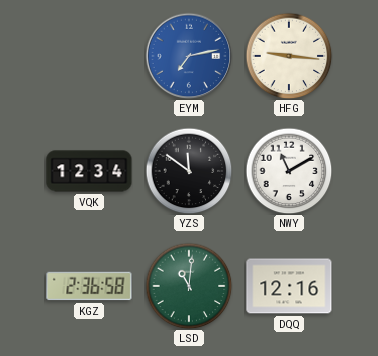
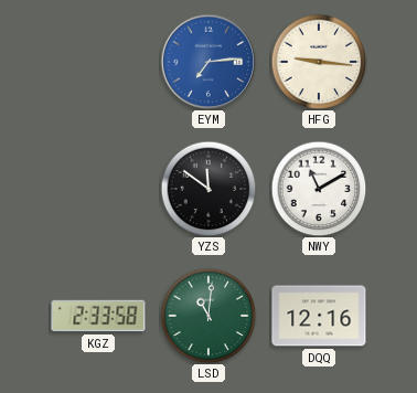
EYM: 7:13 -> 7:14 (209, 62)
VQK: 12:34 -> none (89, 171)
KGZ: 2:36 -> 2:33 (98, 316)
